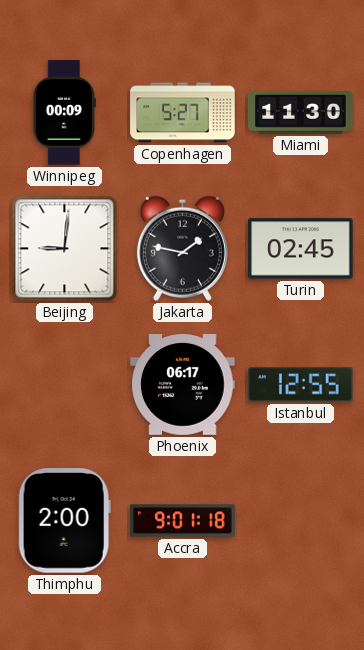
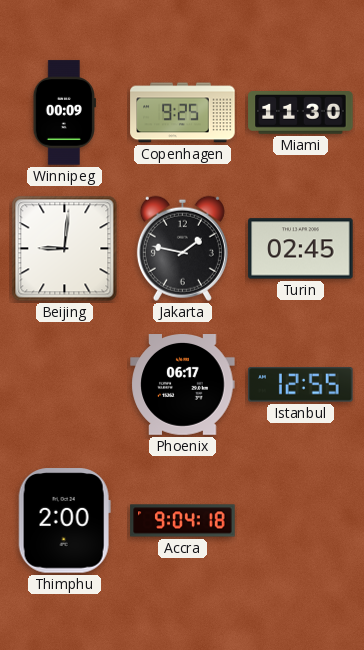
Copenhagen: 5:27 -> 9:25 (183, 113)
Accra: 9:01 -> 9:04 (183, 521)
